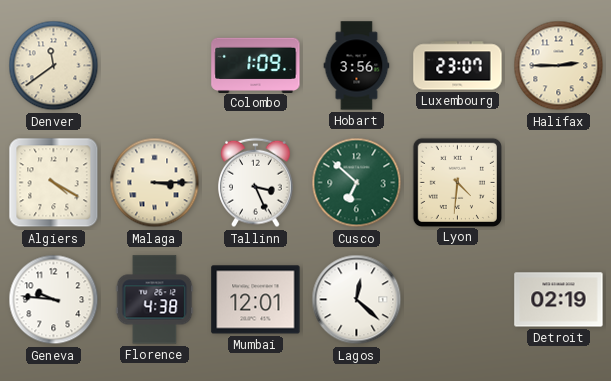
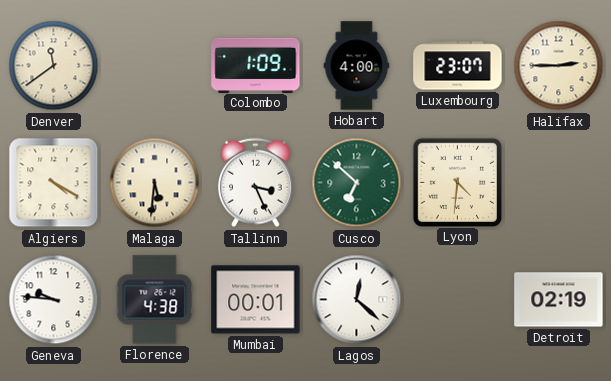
Hobart: 3:56 -> 4:00 (357, 66)
Malaga: 3:15 -> 5:31 (155, 183)
Mumbai: 12:01 -> 00:01 (256, 300)
